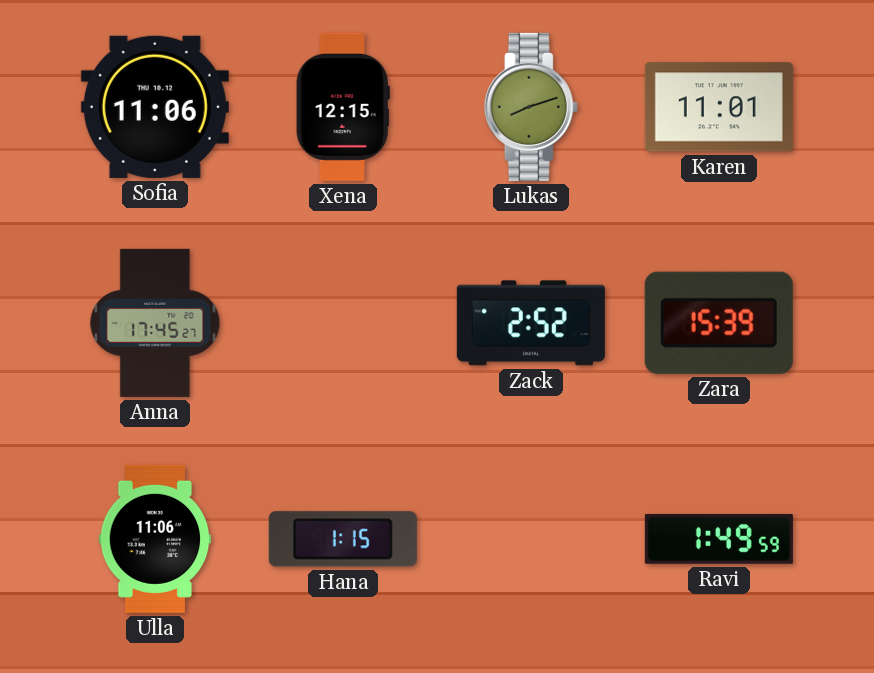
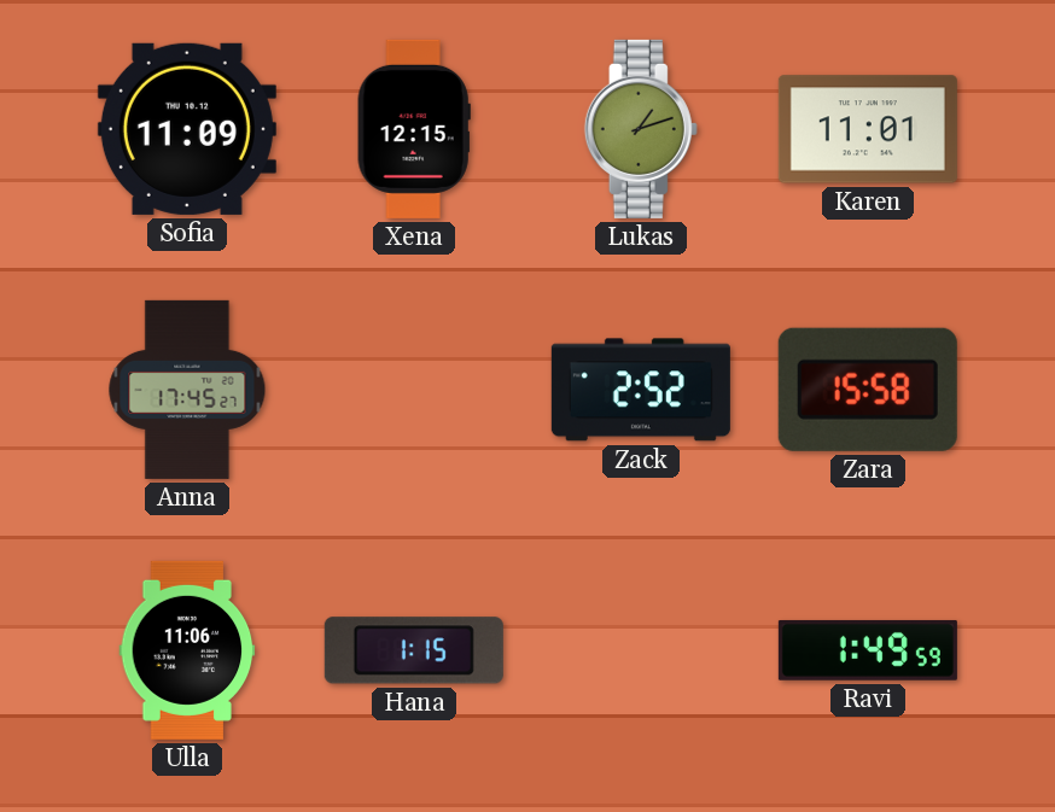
Sofia: 11:06 -> 11:09 (187, 129)
Lukas: 8:12 -> 1:12 (641, 129)
Zara: 15:39 -> 15:58 (868, 390)
